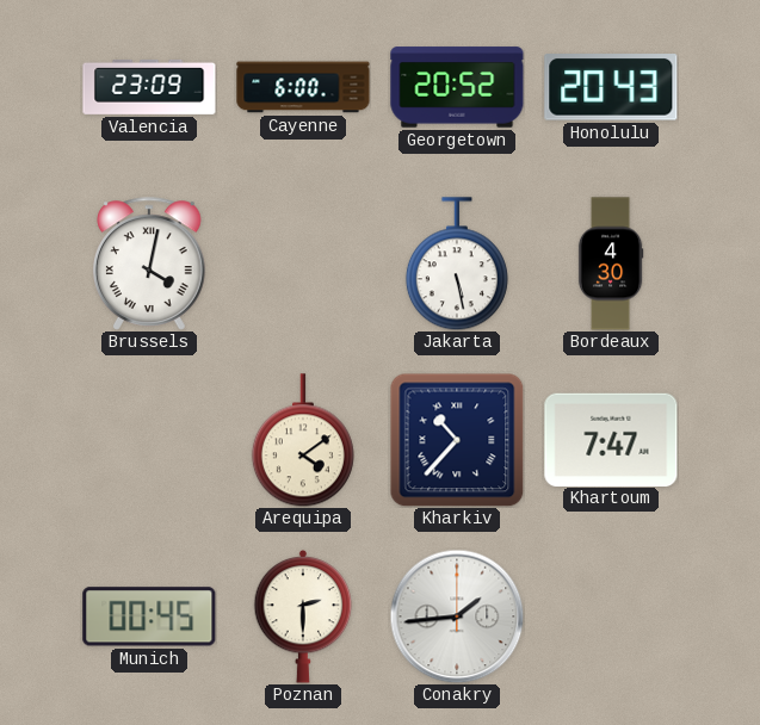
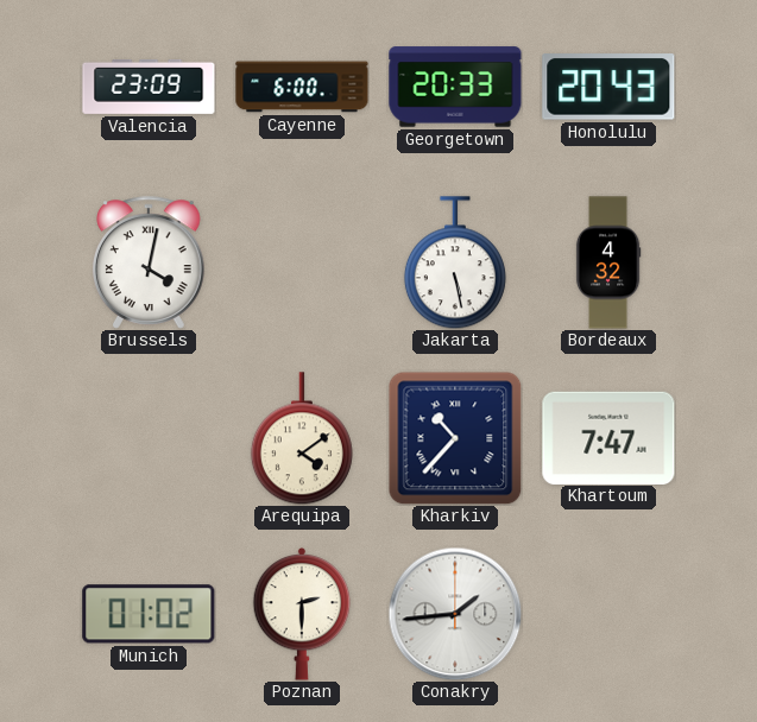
Georgetown: 20:52 -> 20:33 (455, 87)
Bordeaux: 4:30 -> 4:32 (608, 262)
Munich: 00:45 -> 01:02 (149, 614)
